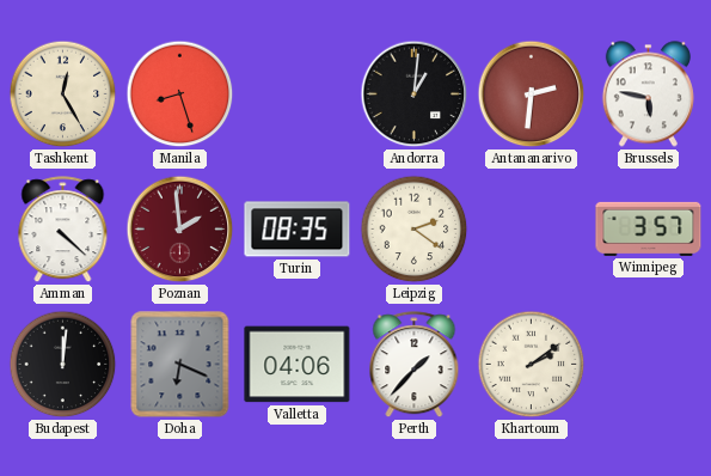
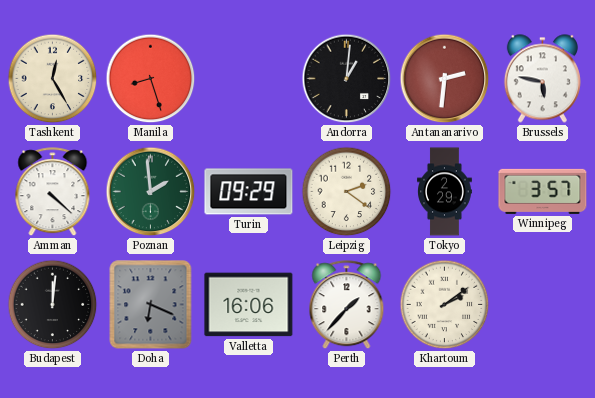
Poznan dial: burgundy -> green (151, 192)
Turin: 08:35 -> 09:29 (249, 192)
Tokyo: none -> 2:29 (445, 192)
Valletta: 04:06 -> 16:06 (249, 305)
